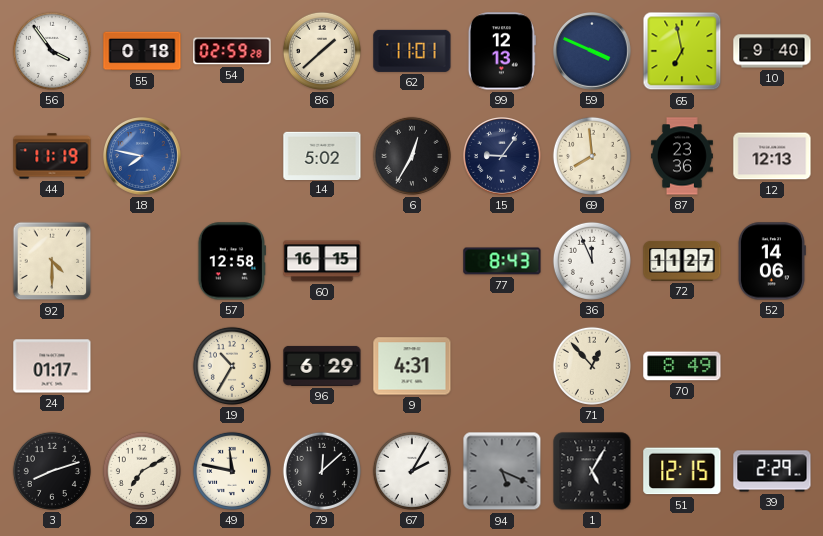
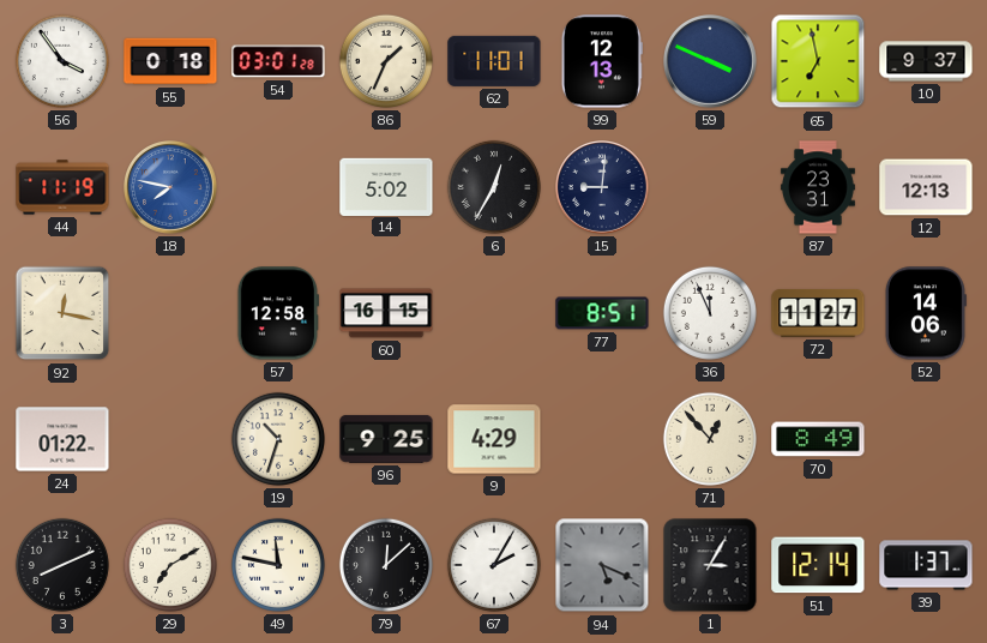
54: 02:59 -> 03:01 (278, 61)
86: 1:38 -> 1:34 (386, 61)
10: 9:40 -> 9:37 (926, 61)
15: 9:06 -> 9:01 (603, 188)
69: 7:59 -> none (592, 156)
87: 23:36 -> 23:31 (818, 187)
92: 4:30 -> 12:17 (62, 313)
77: 8:43 -> 8:51 (602, 313)
24: 01:17 -> 01:22 (62, 439)
19: 10:35 -> 10:33 (278, 439)
96: 6:29 -> 9:25 (386, 439)
9: 4:31 -> 4:29 (494, 439)
3: 8:12 -> 8:11 (62, 565)
1: 5:05 -> 3:05 (710, 565)
51: 12:15 -> 12:14 (818, 565)
39: 2:29 -> 1:37 (926, 565)
